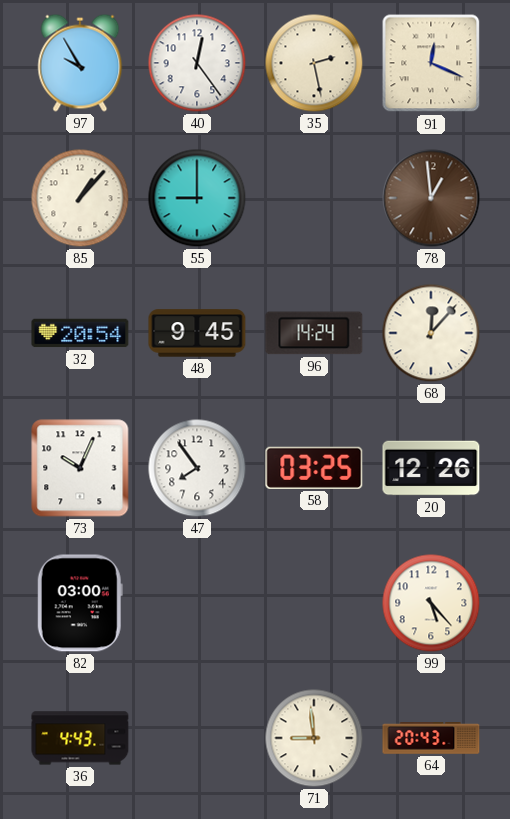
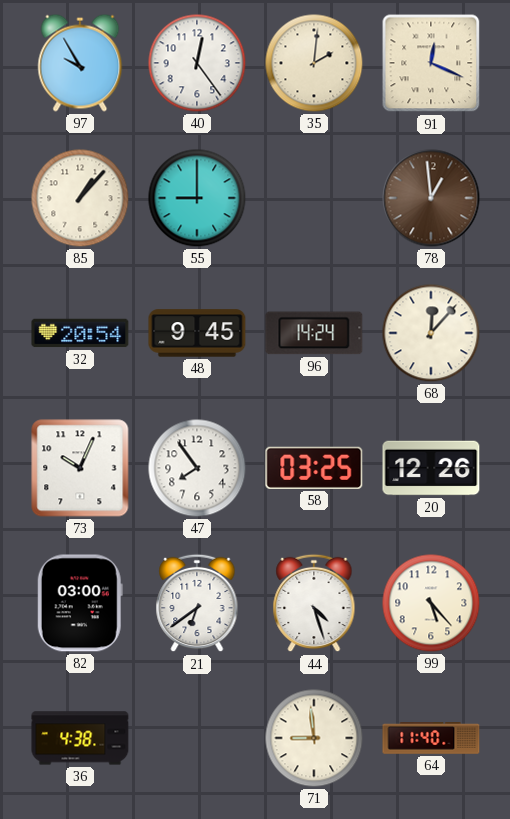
35: 2:28 -> 2:01 (314, 63)
21: none -> 6:39 (197, 603)
44: none -> 4:27 (314, 603)
36: 4:43 -> 4:38 (80, 738)
64: 20:43 -> 11:40 (431, 738)
